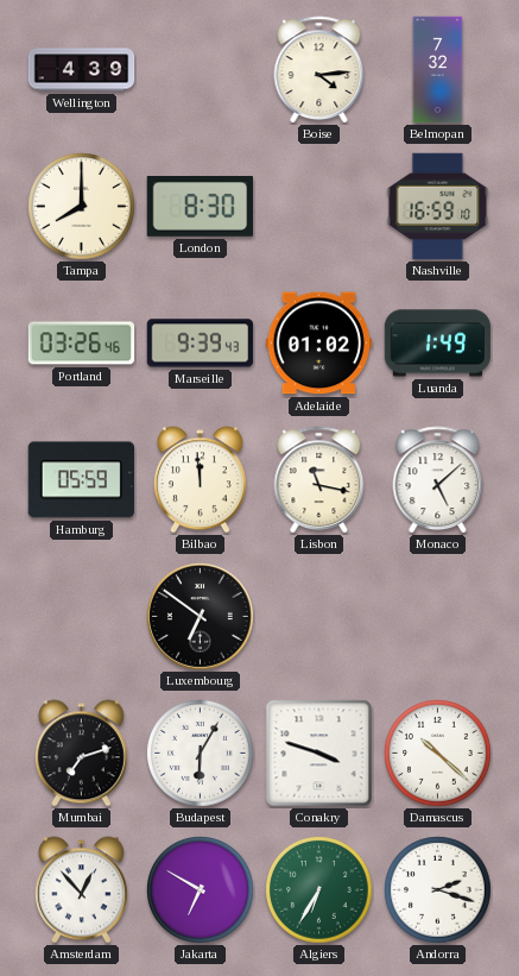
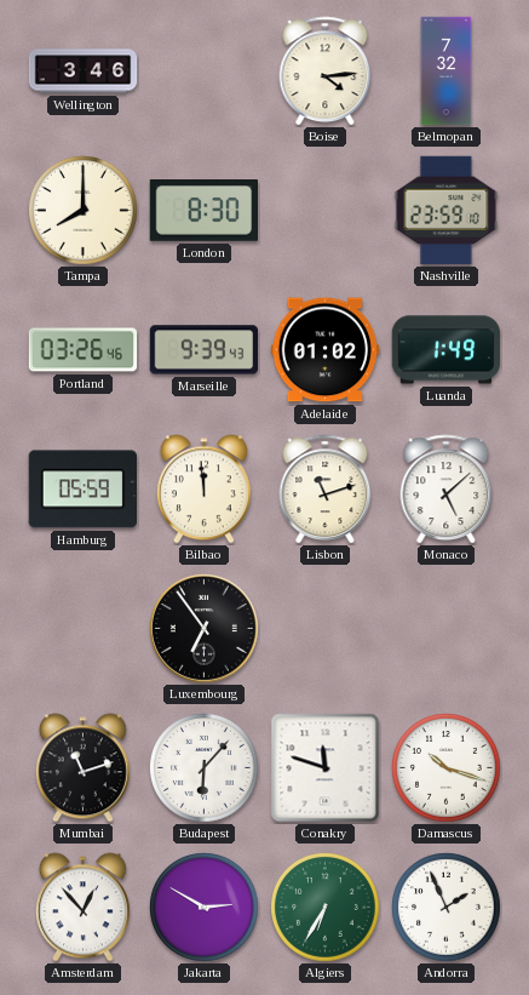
Wellington: 4:39 -> 3:46 (84, 72)
Nashville: 16:59 -> 23:59 (447, 211)
Lisbon: 11:17 -> 11:12 (326, 490)
Luxembourg: 6:51 -> 6:54 (205, 629)
Mumbai: 7:12 -> 11:12 (82, 768)
Budapest: 6:05 -> 6:07 (205, 768)
Conakry: 3:48 -> 11:48 (326, 768)
Damascus: 10:22 -> 10:18 (447, 768)
Jakarta: 6:50 -> 2:50 (205, 908)
Andorra: 2:18 -> 1:56 (447, 908)
